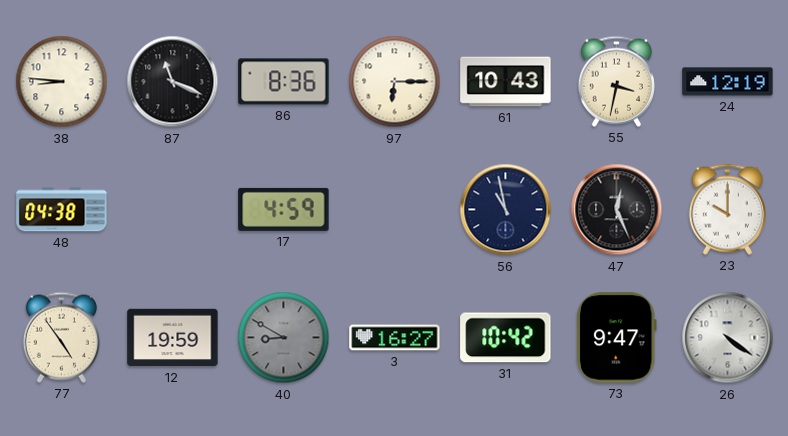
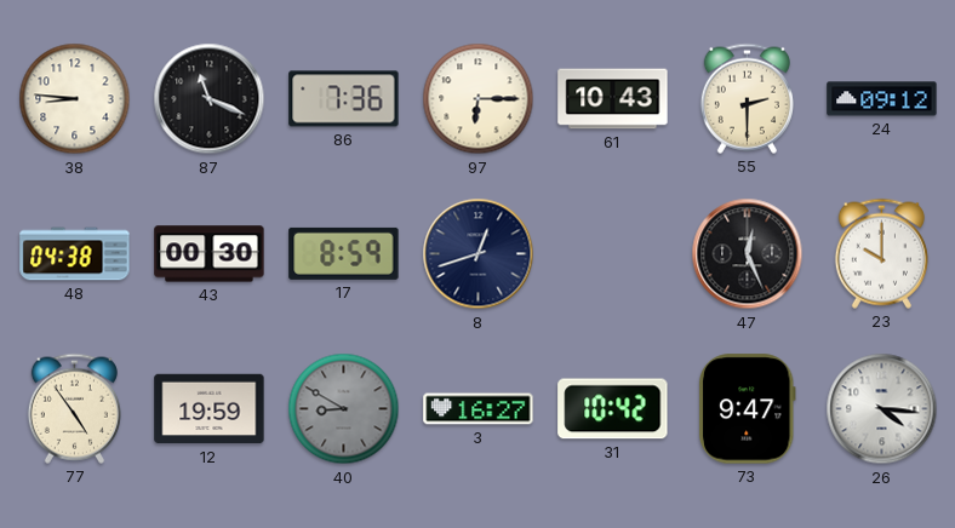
86: 8:36 -> 7:36 (344, 99)
55: 3:32 -> 2:30 (747, 98)
24: 12:19 -> 09:12 (882, 99)
43: none -> 00:30 (210, 254)
17: 4:59 -> 8:59 (344, 253)
8: none -> 12:42 (479, 254)
56: 10:58 -> none (506, 210)
26: 4:21 -> 4:16 (882, 409)
